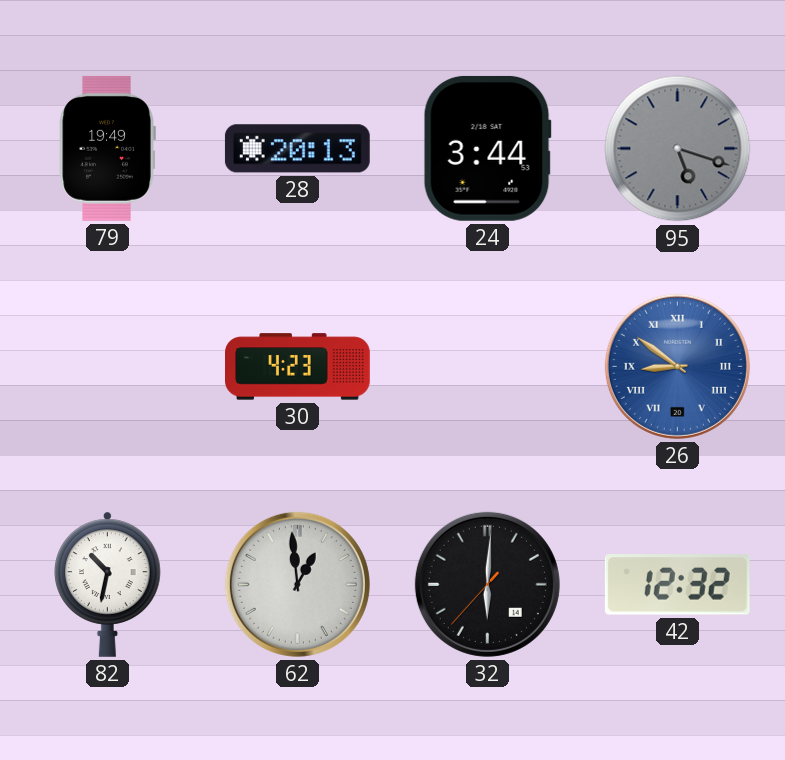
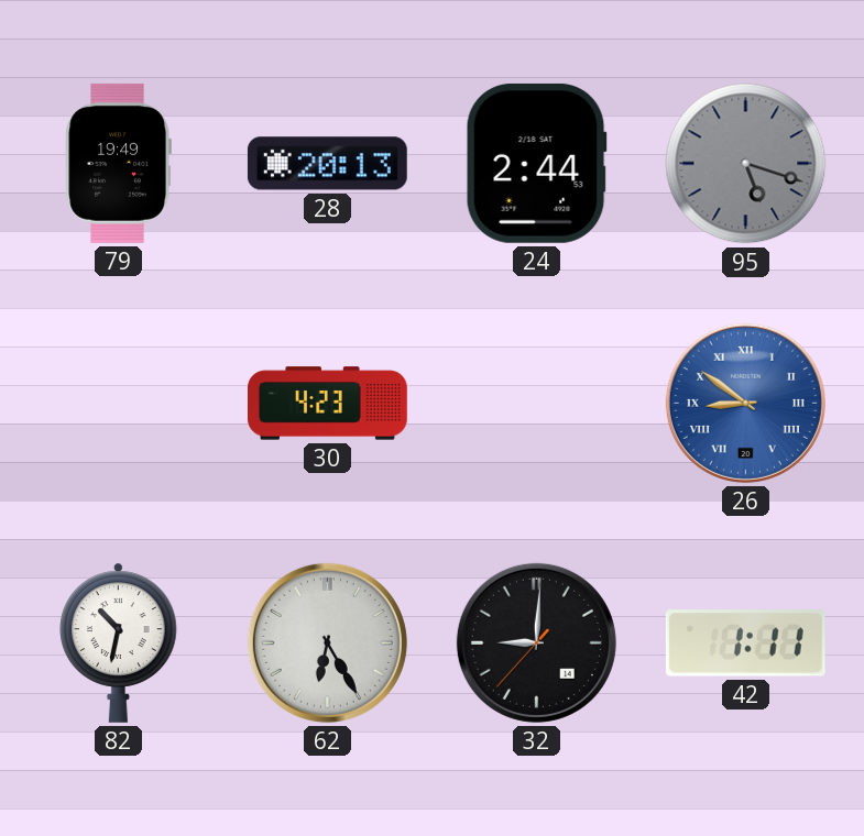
24: 3:44 -> 2:44 (536, 163)
62: 12:59 -> 6:25 (327, 642)
32: 6:00 -> 9:00 (536, 642)
42: 12:32 -> 1:11 (745, 643)
